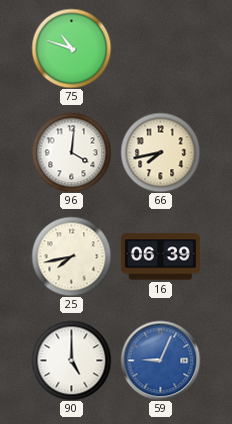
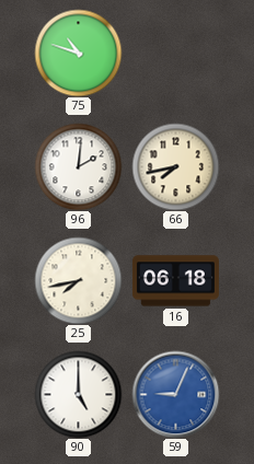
96: 4:01 -> 2:01 (78, 166)
16: 06:39 -> 06:18 (175, 281)
